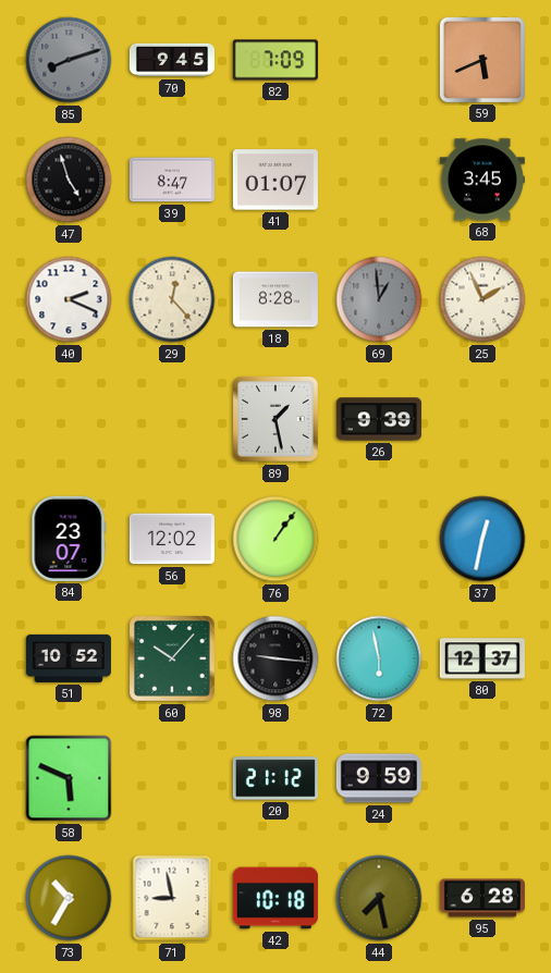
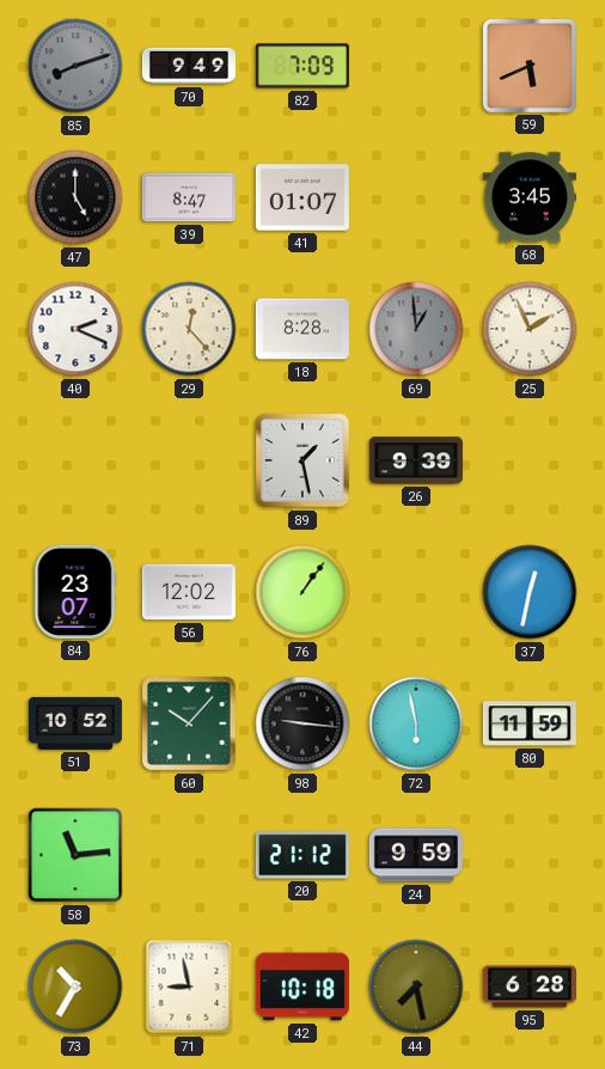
70: 9:45 -> 9:49 (189, 66)
47: 4:57 -> 5:00 (75, 197)
80: 12:37 -> 11:59 (530, 723)
58: 5:49 -> 11:14 (75, 855)
